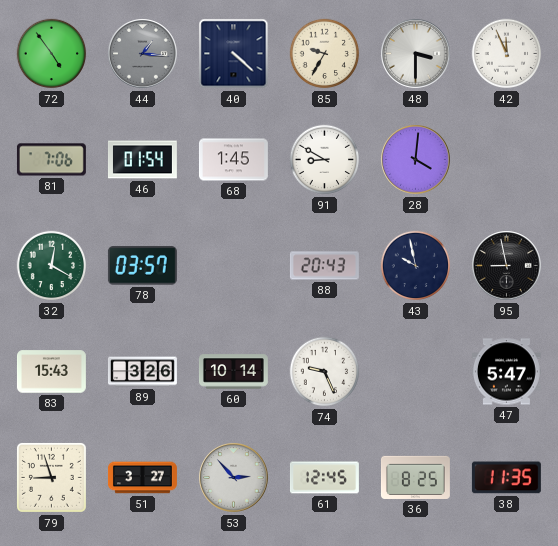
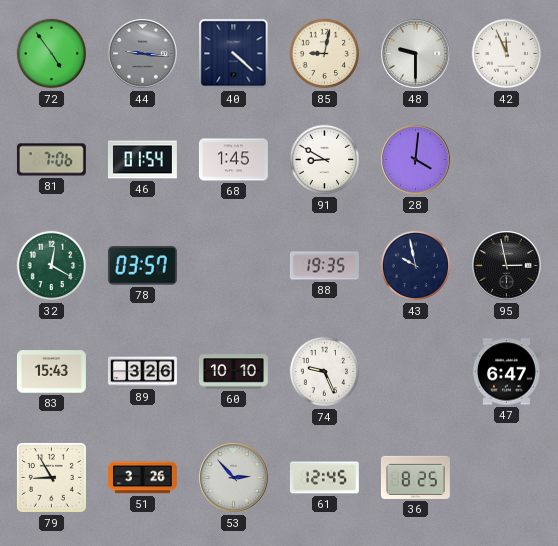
44: 1:16 -> 9:16 (143, 54)
85: 9:35 -> 9:02 (325, 54)
48: 3:30 -> 9:30 (416, 54)
88: 20:43 -> 19:35 (324, 266)
95: 8:58 -> 2:58 (507, 266)
60: 10:14 -> 10:10 (233, 372)
47: 5:47 -> 6:47 (506, 372)
79: 8:57 -> 8:55 (51, 477)
51: 3:27 -> 3:26 (142, 478)
38: 11:35 -> none (506, 478)
